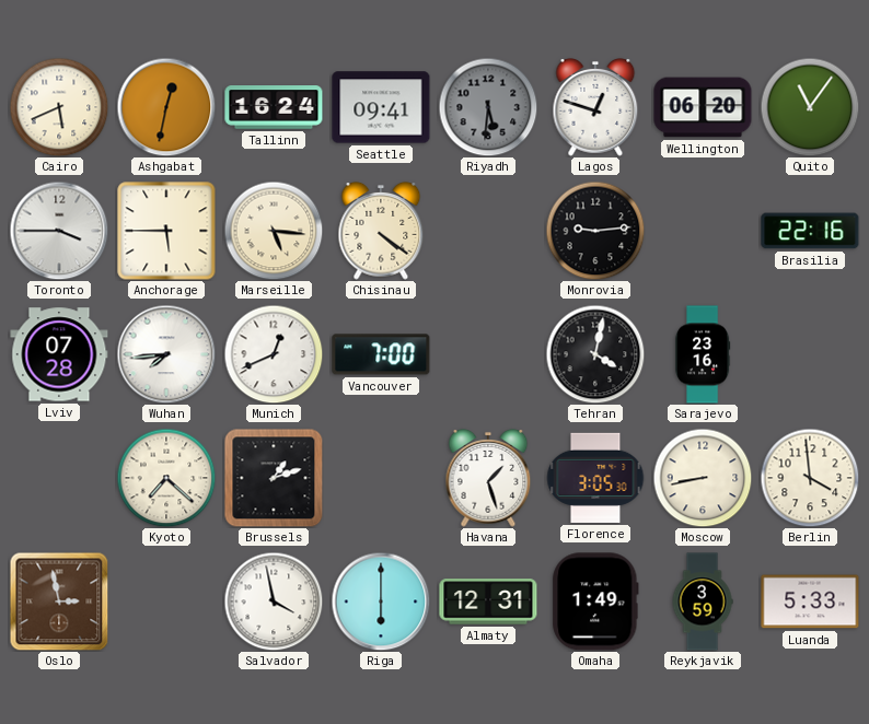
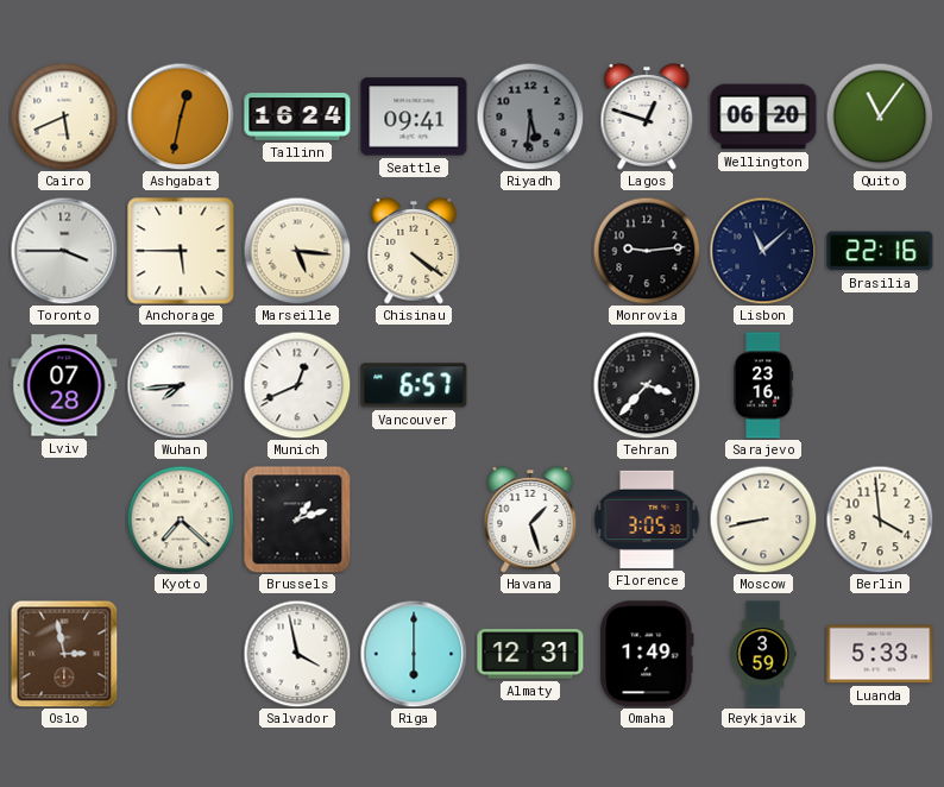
Lisbon: none -> 11:08 (763, 251)
Vancouver: 7:00 -> 6:57 (414, 385)
Tehran: 4:02 -> 3:37 (647, 385)
